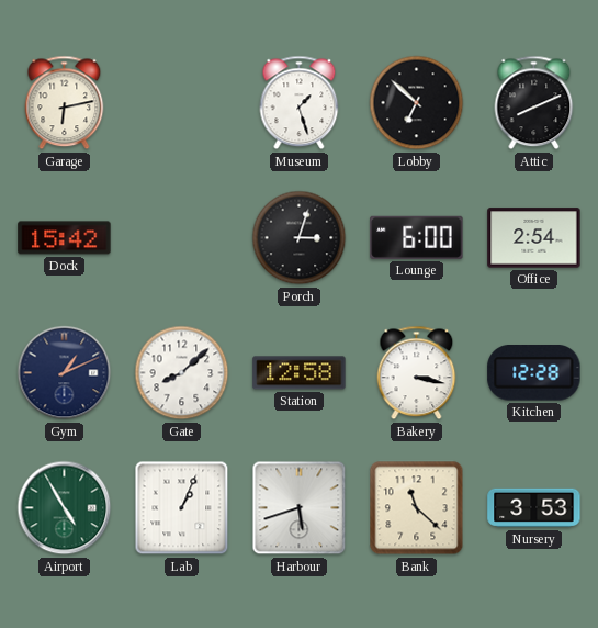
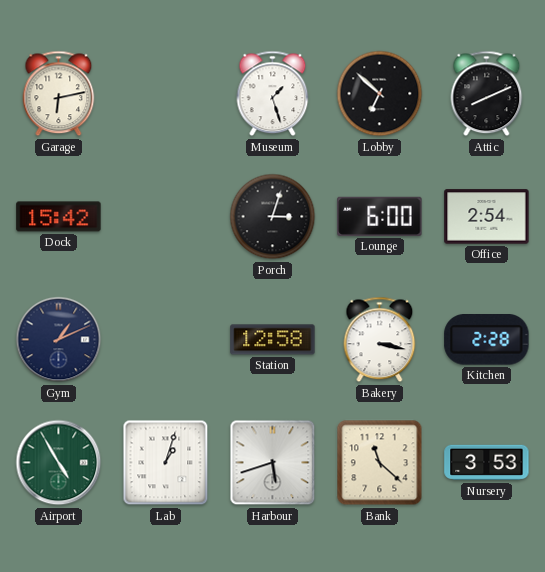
Gate: 8:08 -> none (182, 373)
Kitchen: 12:28 -> 2:28 (487, 340)
Lab: 1:04 -> 1:03 (166, 463)
